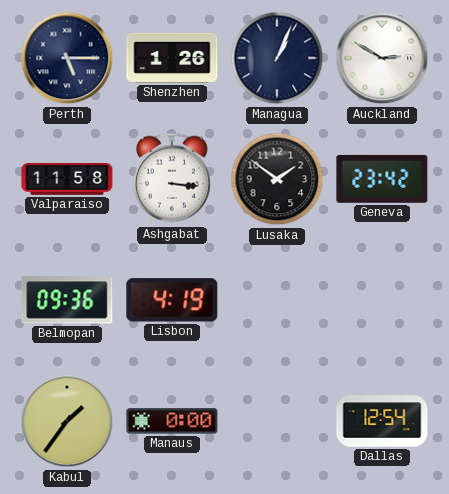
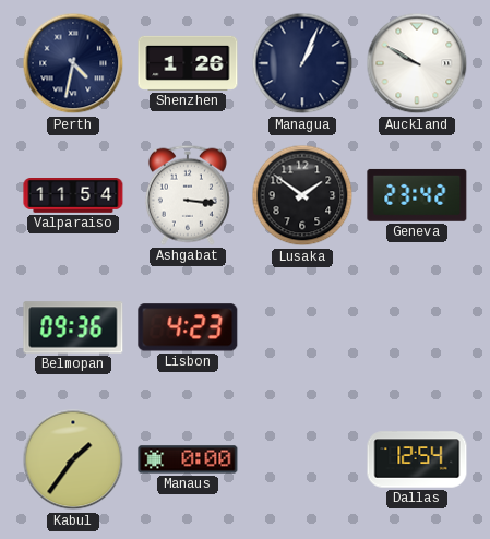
Perth: 5:15 -> 4:32 (73, 63)
Auckland: 2:50 -> 9:50 (417, 63)
Valparaiso: 11:58 -> 11:54 (73, 195)
Lisbon: 4:19 -> 4:23 (188, 327)
